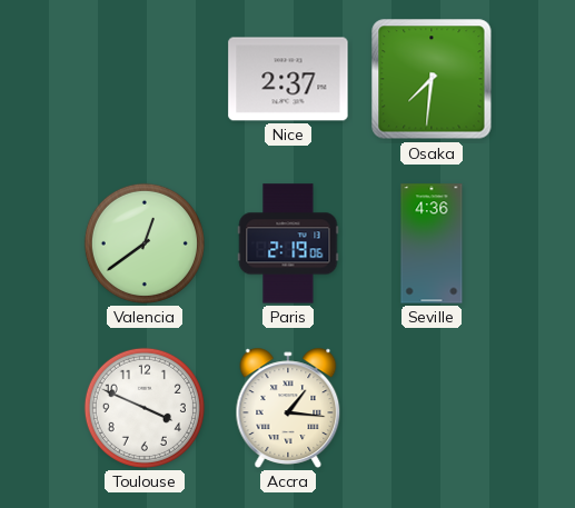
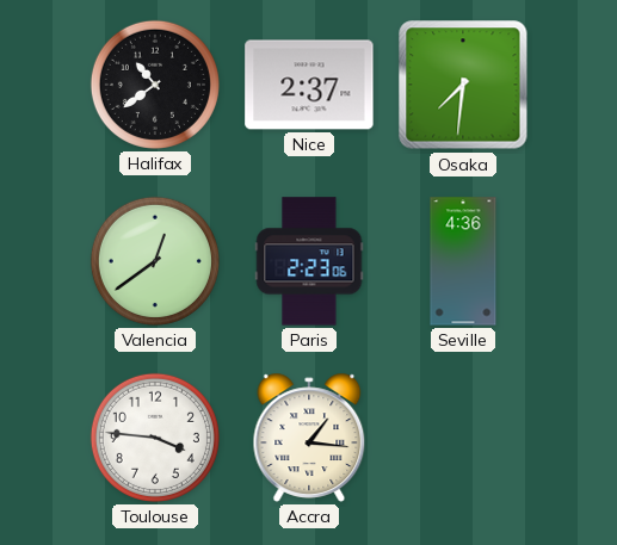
Halifax: none -> 10:39 (155, 85)
Paris: 2:19 -> 2:23 (309, 261)
Toulouse: 3:49 -> 3:46 (155, 438)
